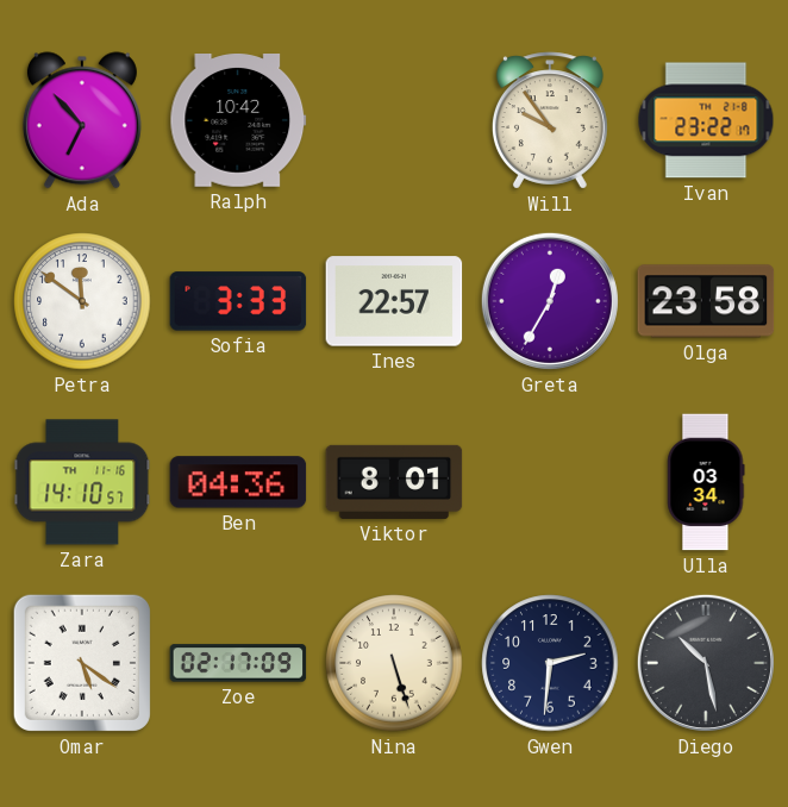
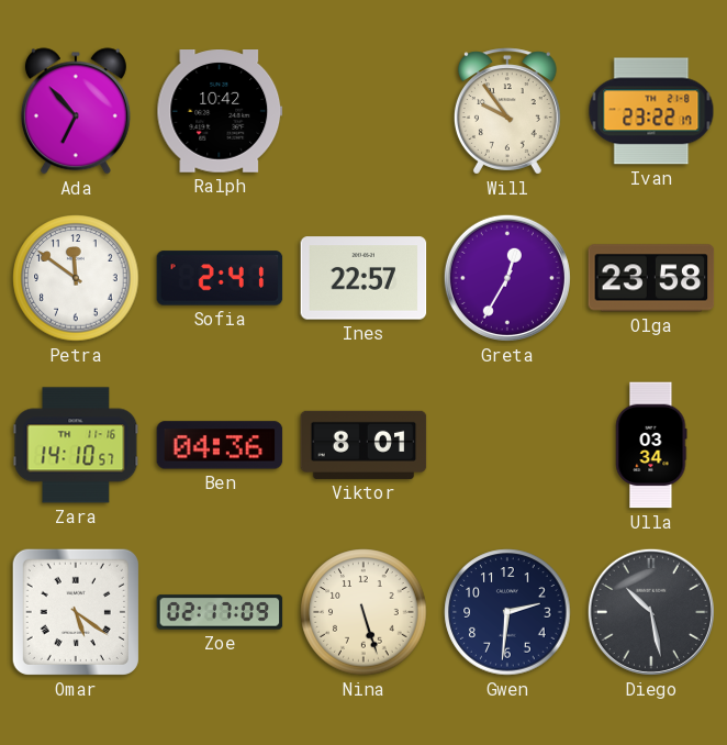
Sofia: 3:33 -> 2:41 (220, 278)
